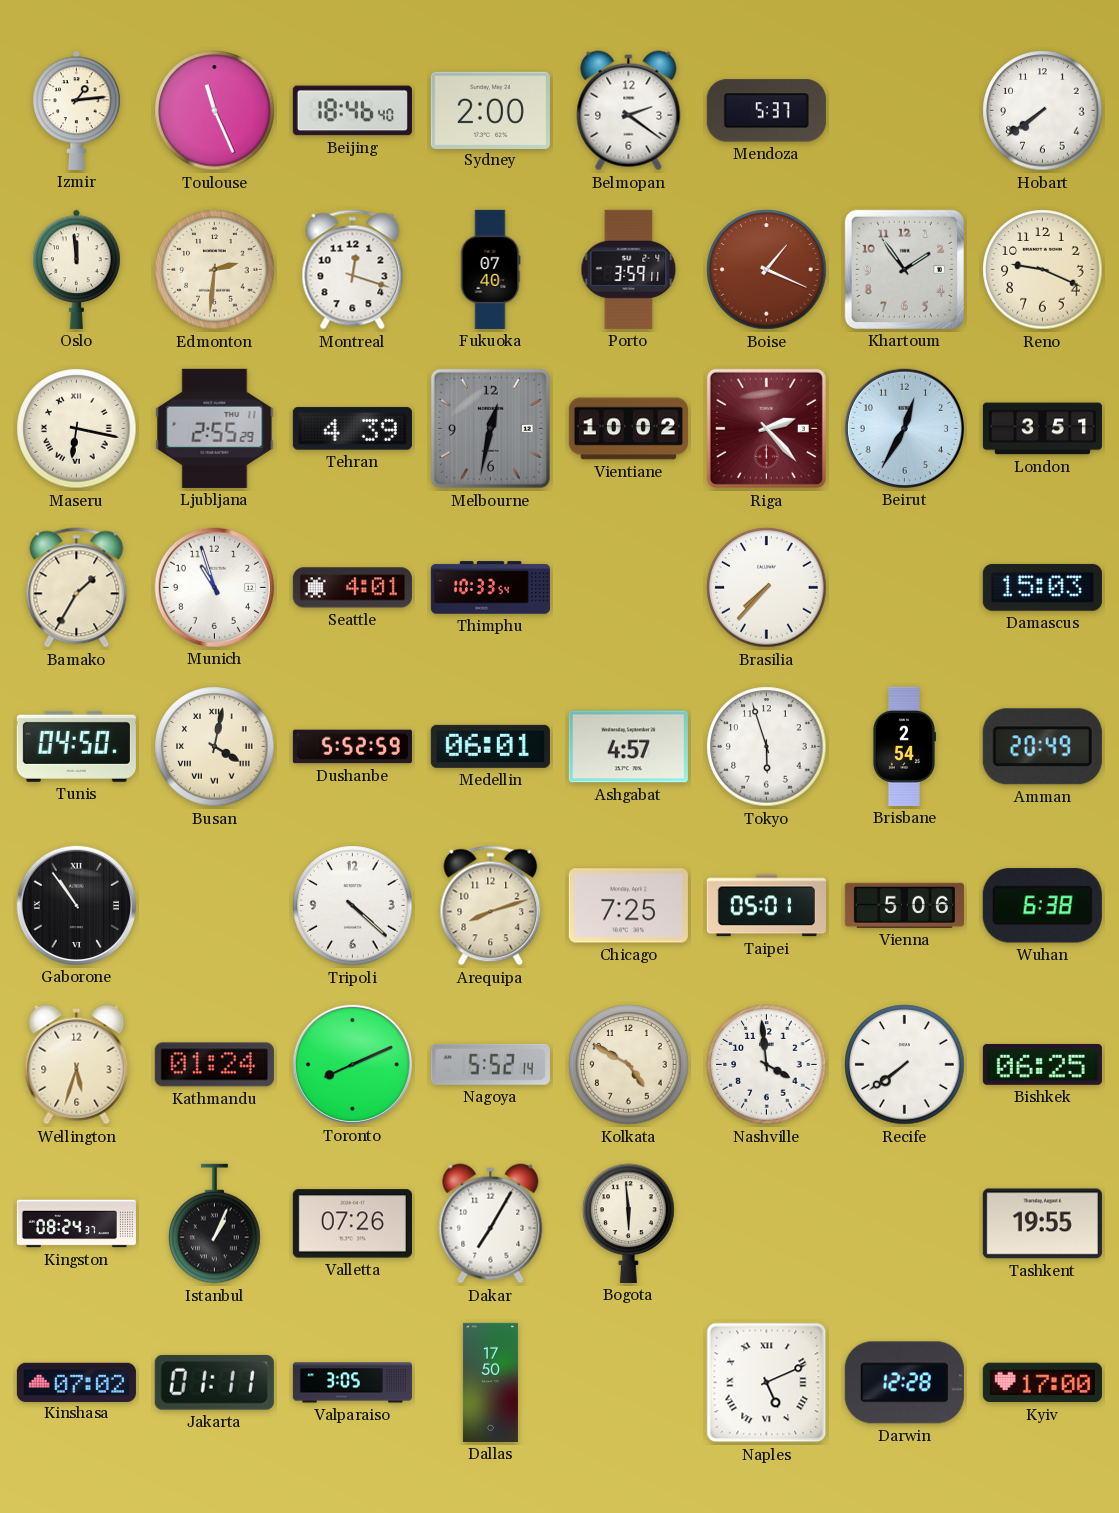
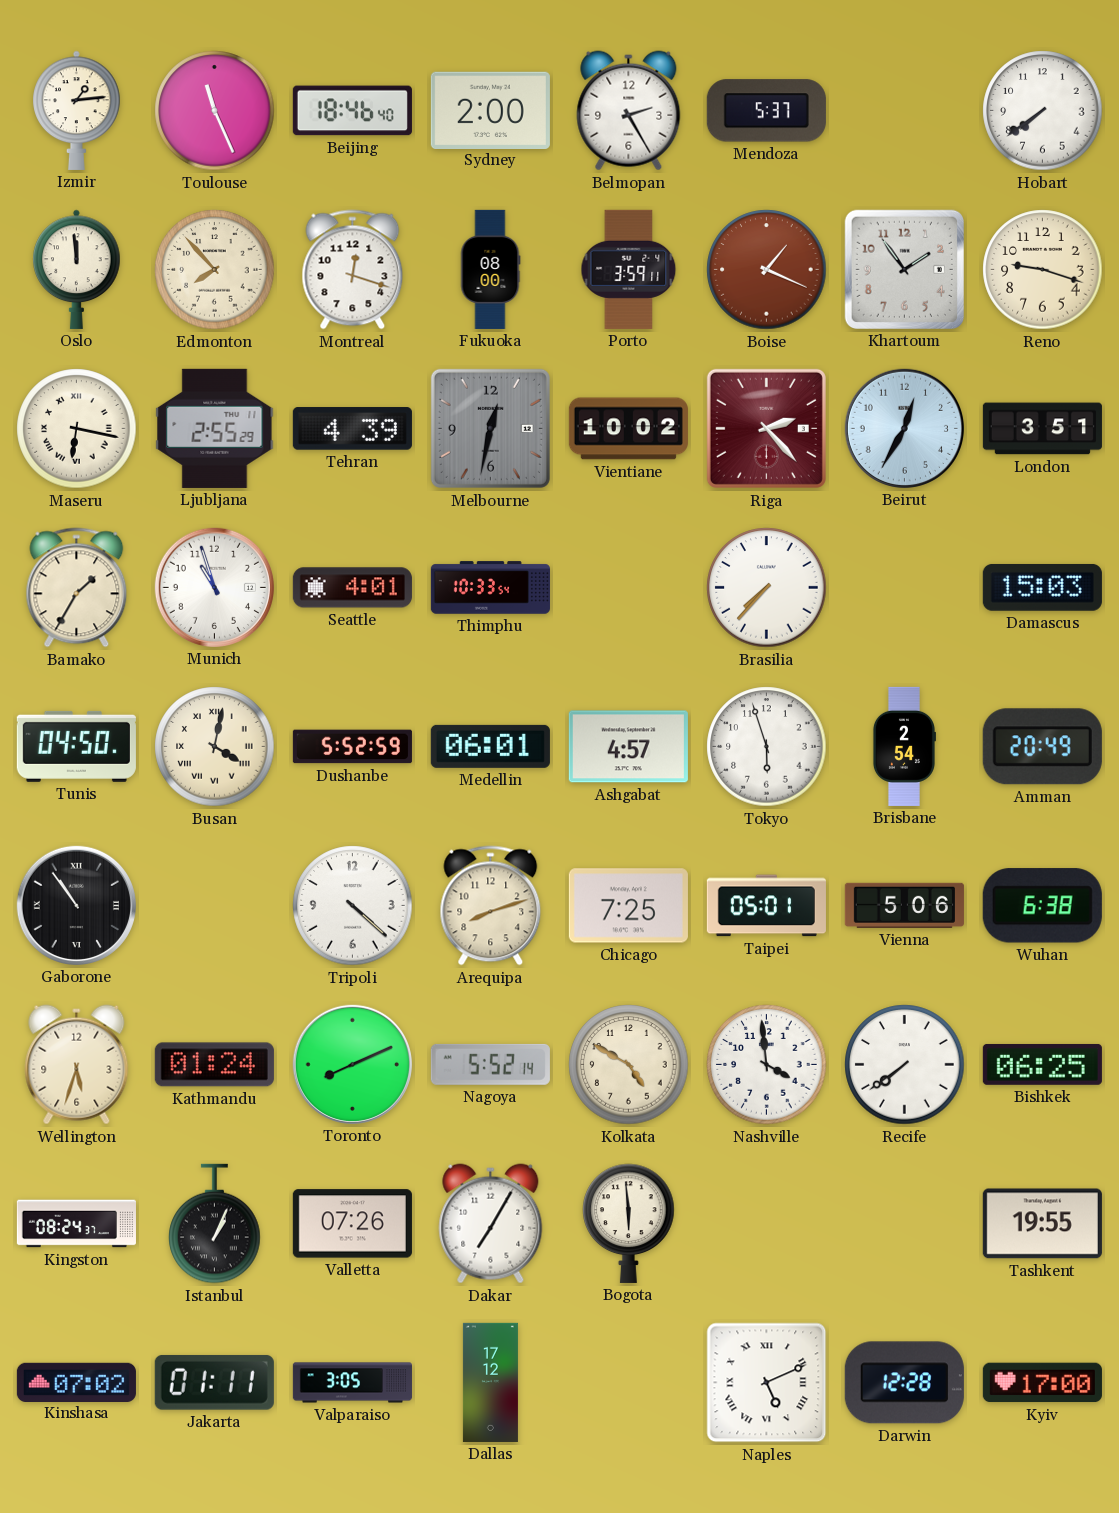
Belmopan: 2:21 -> 2:25 (629, 111)
Edmonton: 2:31 -> 7:53 (215, 270)
Fukuoka: 07:40 -> 08:00 (490, 269)
Reno: 9:19 -> 9:18 (1043, 270)
Dallas: 17:50 -> 17:12 (490, 1382)
